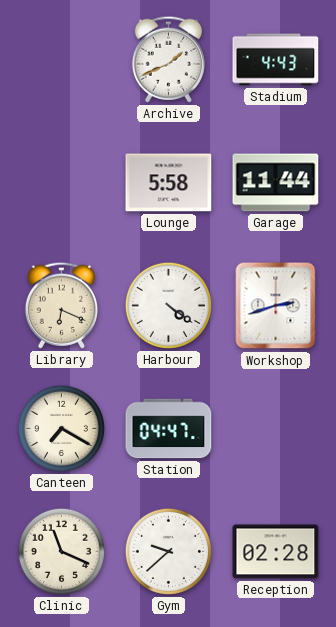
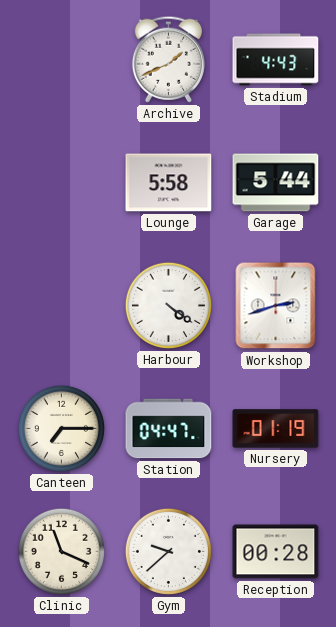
Garage: 11:44 -> 5:44 (276, 183)
Library: 6:19 -> none (61, 305)
Canteen: 7:20 -> 7:15 (61, 428)
Nursery: none -> 01:19 (276, 429)
Reception: 02:28 -> 00:28 (276, 552)
